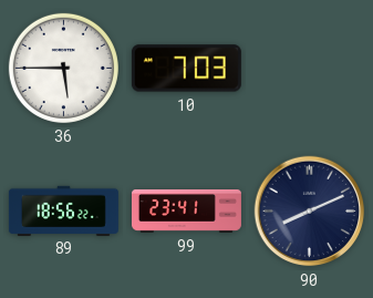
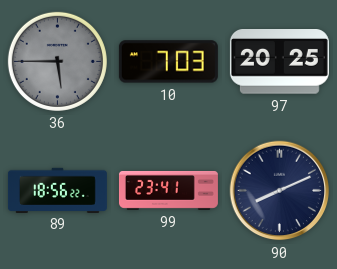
36 dial: white -> grey (57, 61)
97: none -> 20:25 (279, 62)
